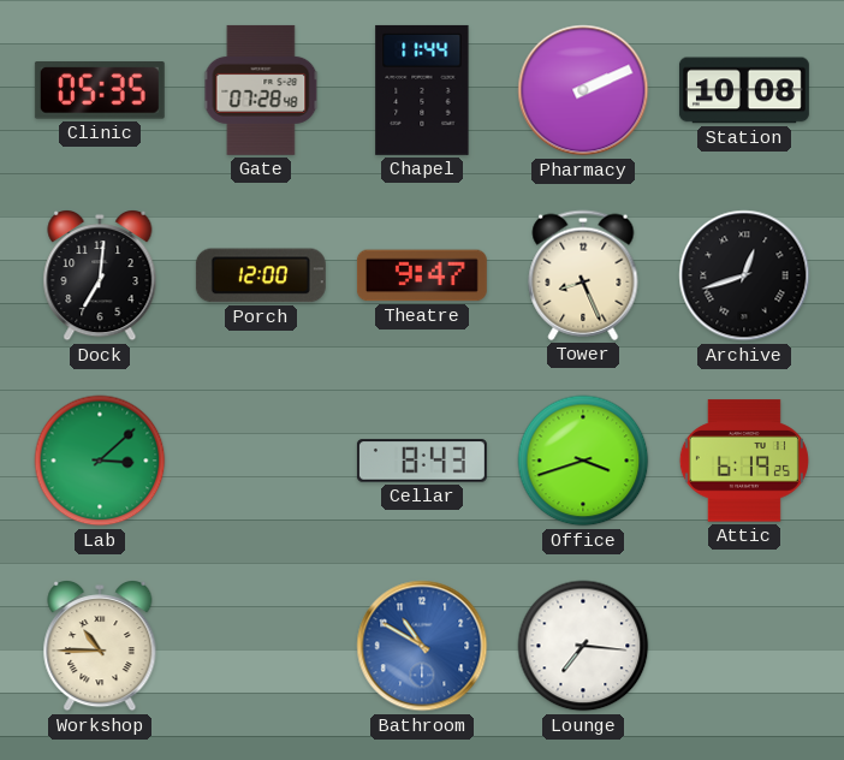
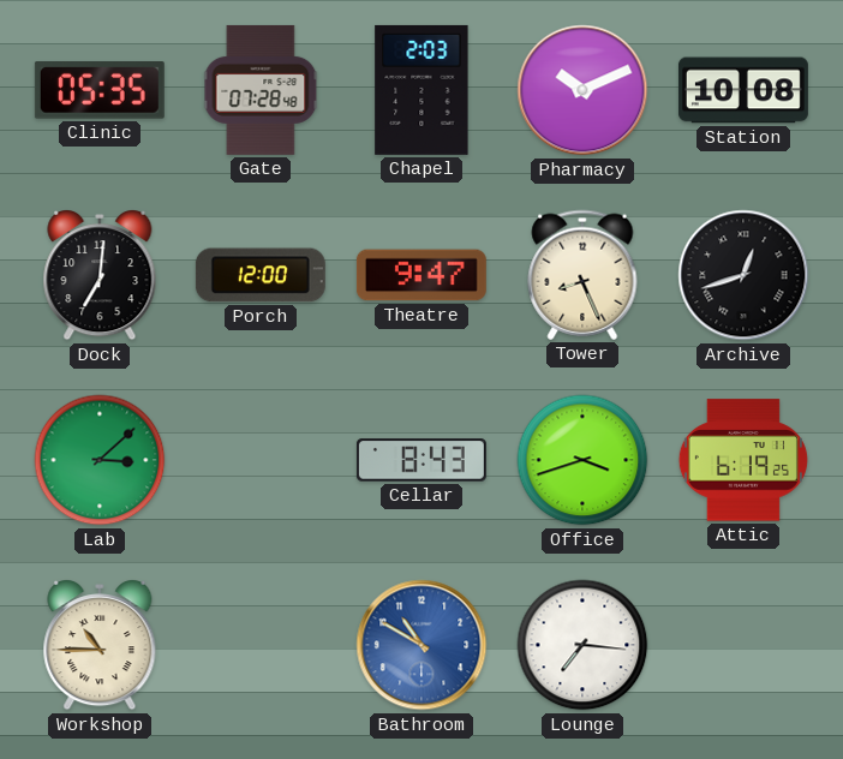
Chapel: 11:44 -> 2:03 (421, 90)
Pharmacy: 2:11 -> 10:11 (582, 90)
